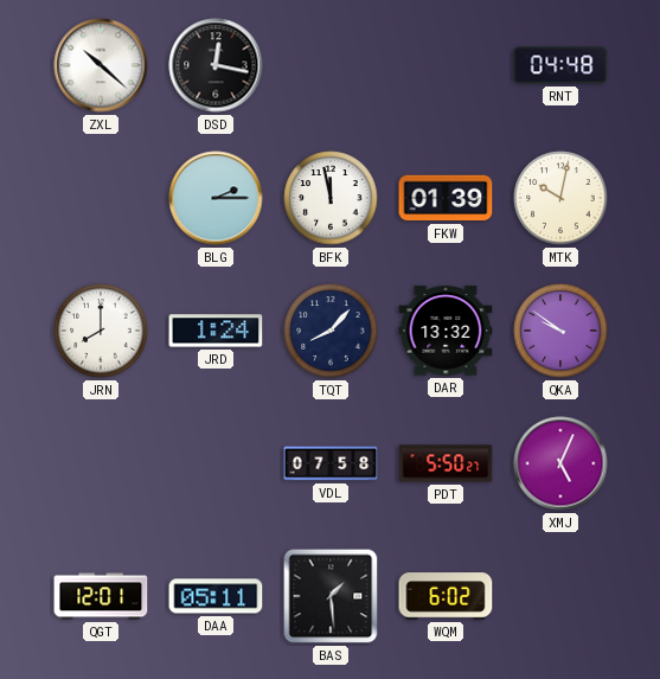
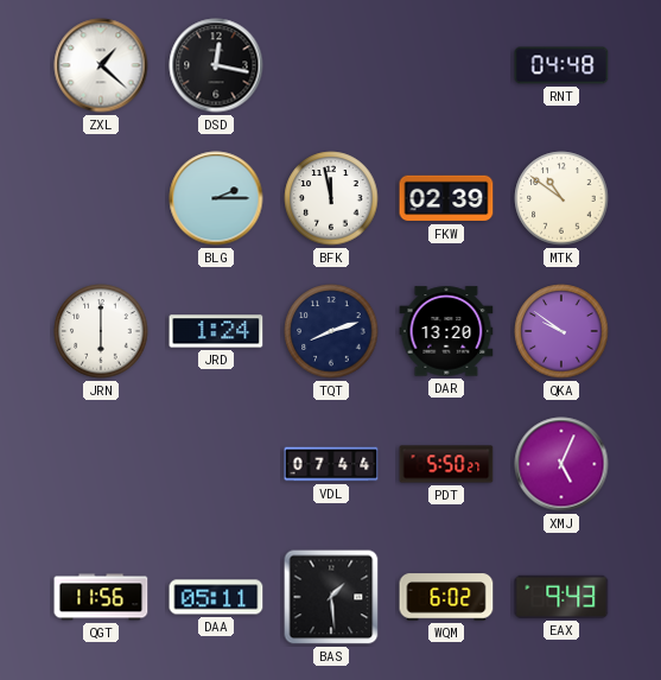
ZXL: 10:22 -> 1:22 (101, 65)
FKW: 01:39 -> 02:39 (446, 198)
MTK: 10:02 -> 10:51 (561, 198)
JRN: 8:00 -> 6:00 (101, 331)
TQT: 8:07 -> 8:12 (331, 331)
DAR: 13:32 -> 13:20 (446, 331)
VDL: 07:58 -> 07:44 (331, 464)
QGT: 12:01 -> 11:56 (101, 597)
EAX: none -> 9:43 (561, 597)
